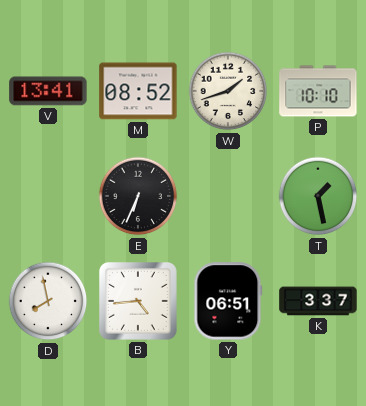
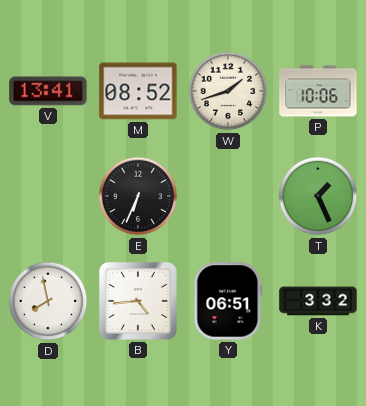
P: 10:10 -> 10:06 (318, 91)
T: 1:28 -> 1:26 (318, 196)
K: 3:37 -> 3:32 (318, 301)
